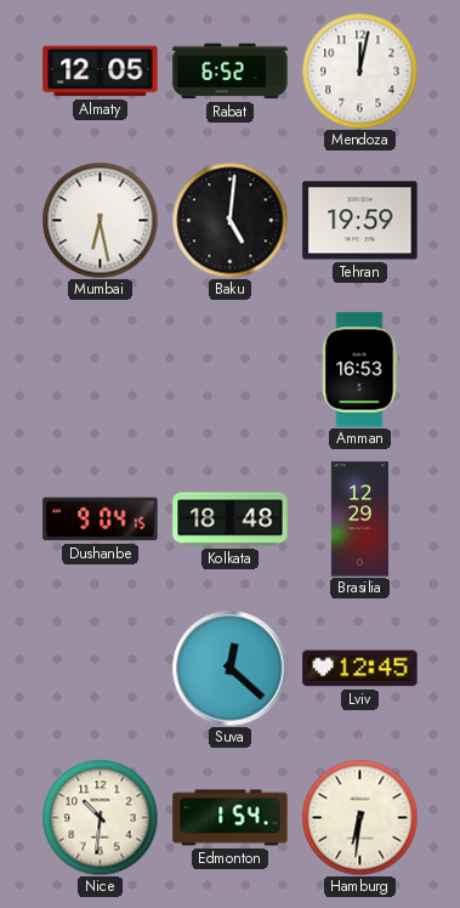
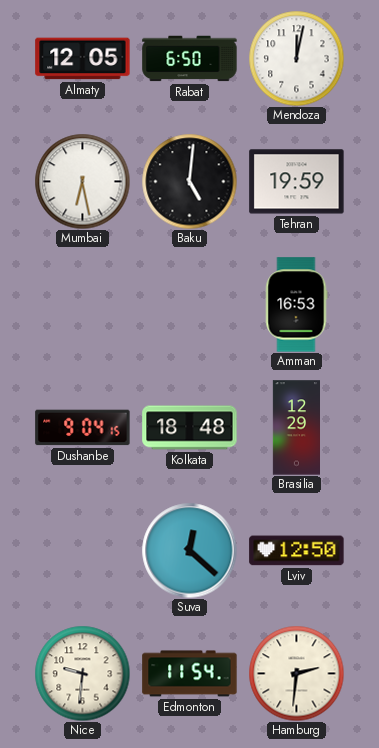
Rabat: 6:52 -> 6:50 (190, 59)
Lviv: 12:45 -> 12:50 (297, 551)
Nice: 10:31 -> 9:31 (82, 673)
Edmonton: 1:54 -> 11:54 (190, 674)
Hamburg: 6:31 -> 2:31 (296, 673)
